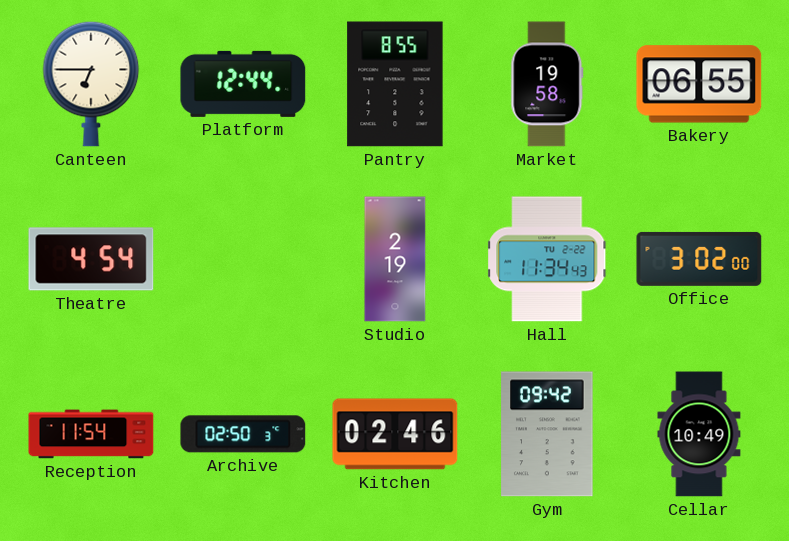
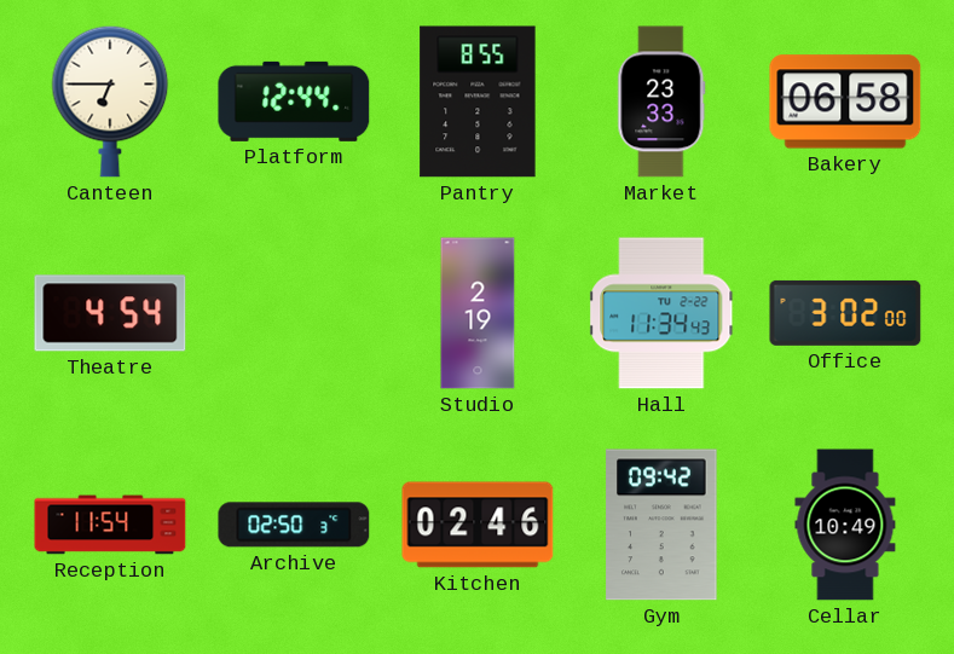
Market: 19:58 -> 23:33 (661, 102)
Bakery: 06:55 -> 06:58 (845, 102)
